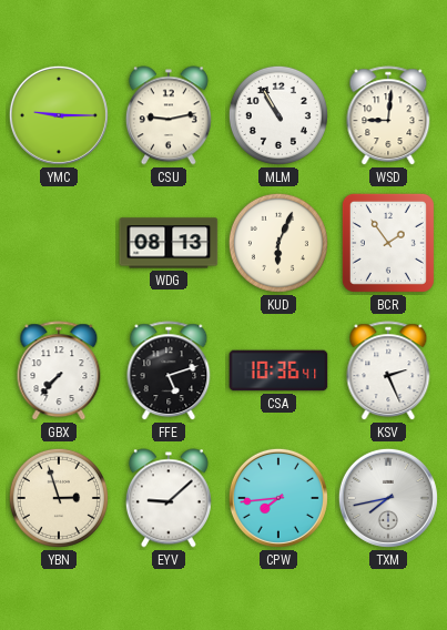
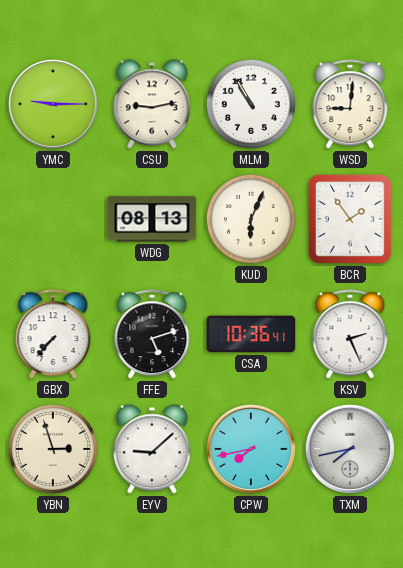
CPW: 7:44 -> 7:43 (251, 449)
